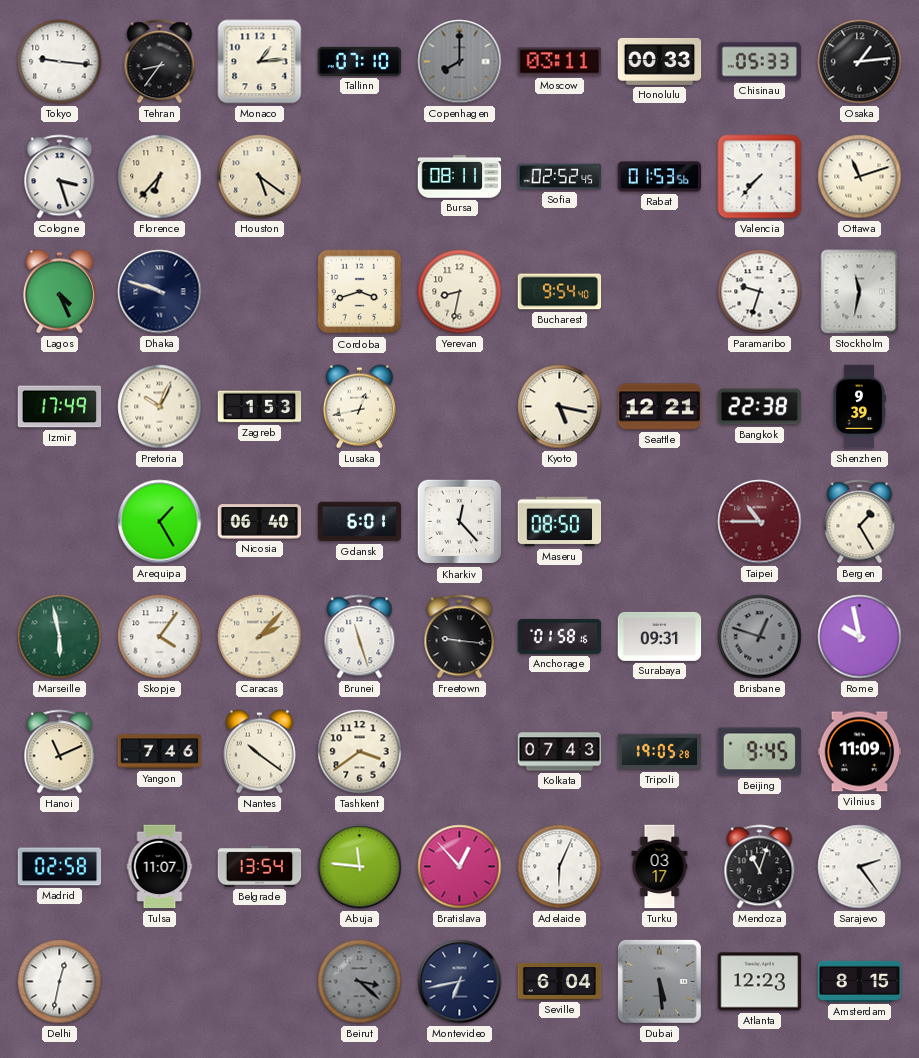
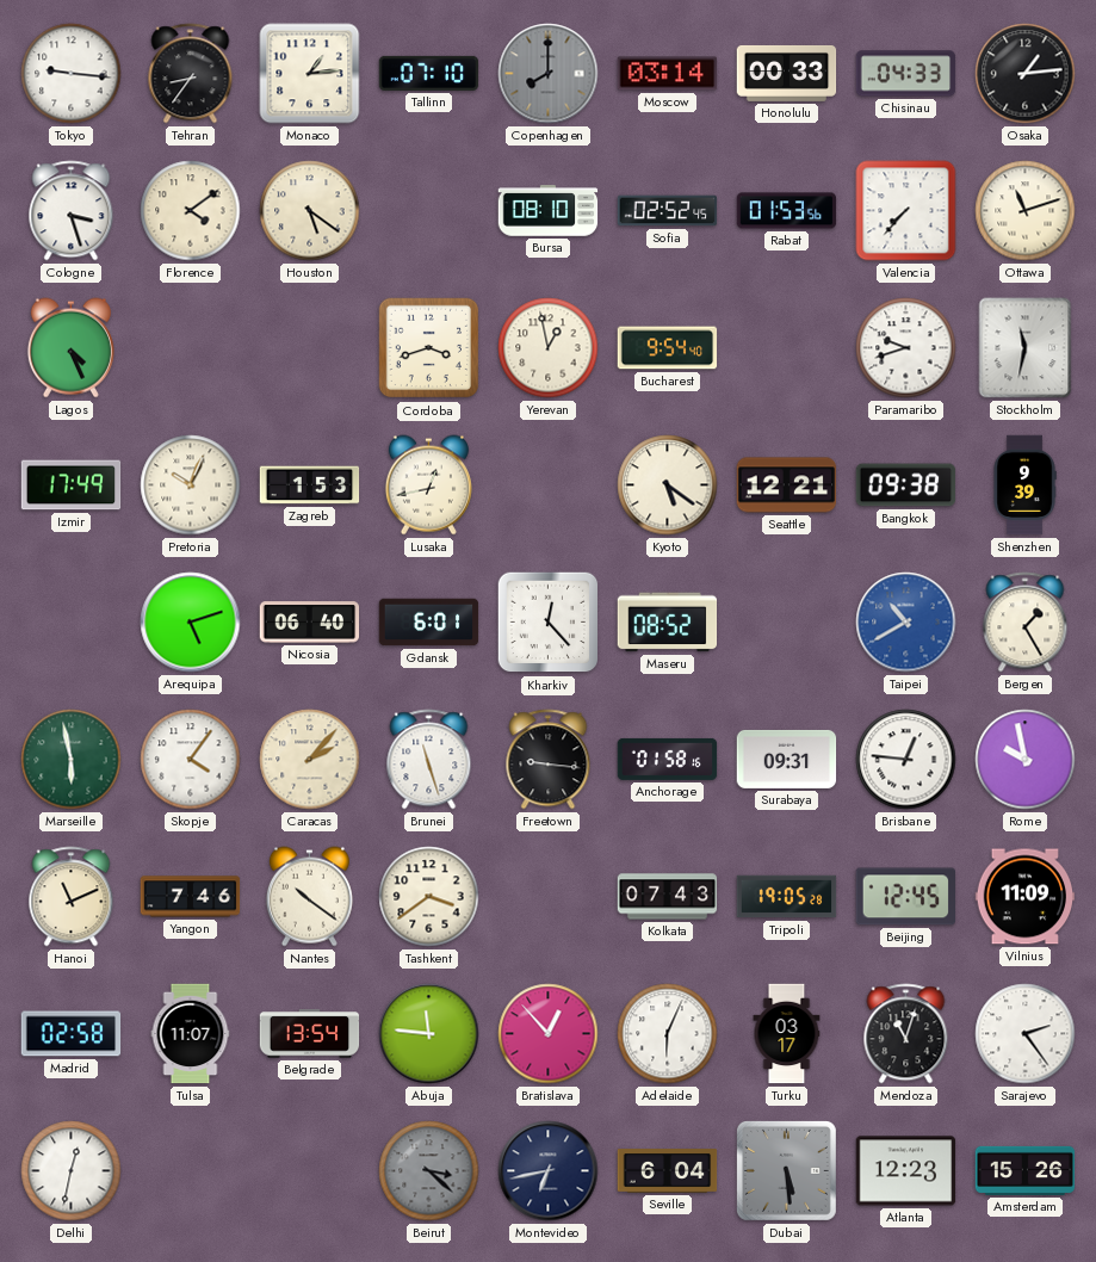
Moscow: 03:11 -> 03:14 (668, 74)
Chisinau: 05:33 -> 04:33 (906, 74)
Florence: 6:37 -> 4:09 (191, 211)
Bursa: 08:11 -> 08:10 (549, 211)
Dhaka: 9:48 -> none (160, 292)
Yerevan: 8:32 -> 12:58 (549, 348)
Paramaribo: 9:33 -> 9:42 (906, 348)
Kyoto: 5:17 -> 5:21 (668, 485)
Bangkok: 22:38 -> 09:38 (906, 485)
Arequipa: 1:25 -> 5:12 (191, 623)
Maseru: 08:50 -> 08:52 (668, 623)
Taipei: 10:45 -> 10:40 (906, 623)
Taipei dial: burgundy -> blue (906, 623)
Brisbane: 12:48 -> 12:46 (906, 760)
Brisbane dial: grey -> white (906, 760)
Beijing: 9:45 -> 12:45 (906, 897)
Amsterdam: 8:15 -> 15:26 (1026, 1170)
